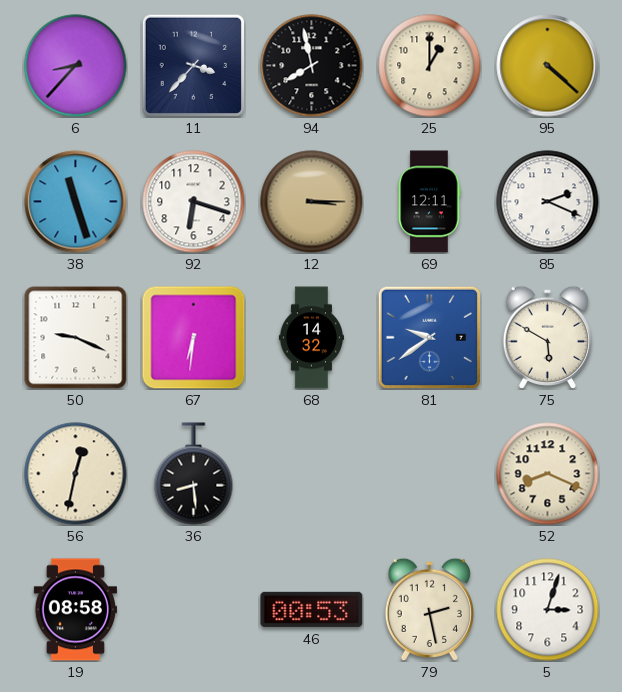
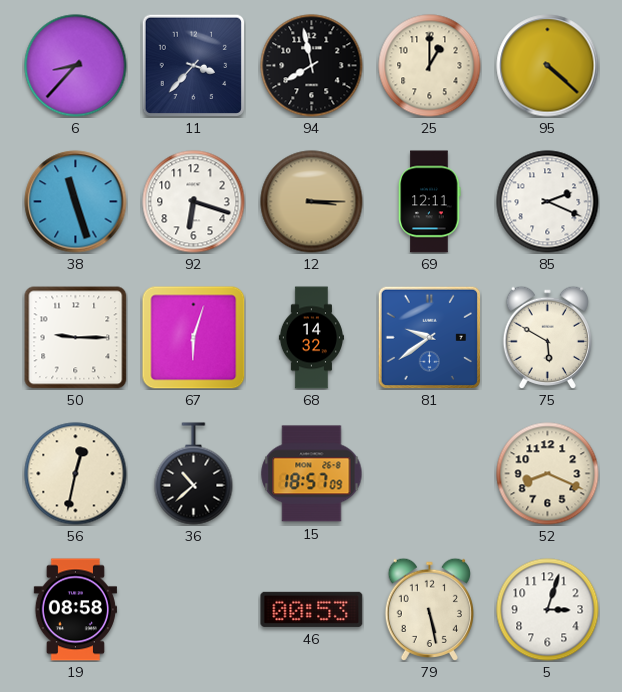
50: 9:19 -> 9:15 (76, 338)
67: 6:31 -> 6:03 (193, 337)
36: 8:29 -> 10:38 (194, 474)
15: none -> 18:57 (312, 474)
79: 2:28 -> 5:28 (429, 609)
